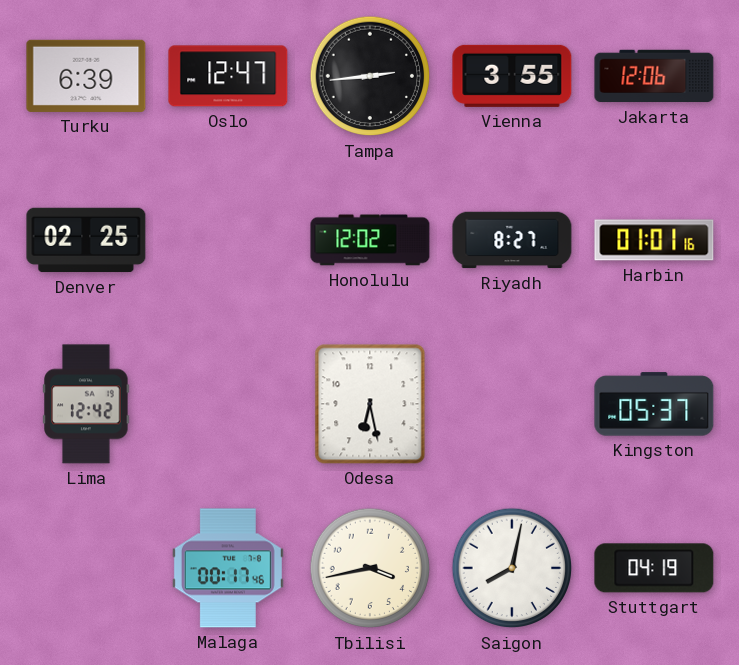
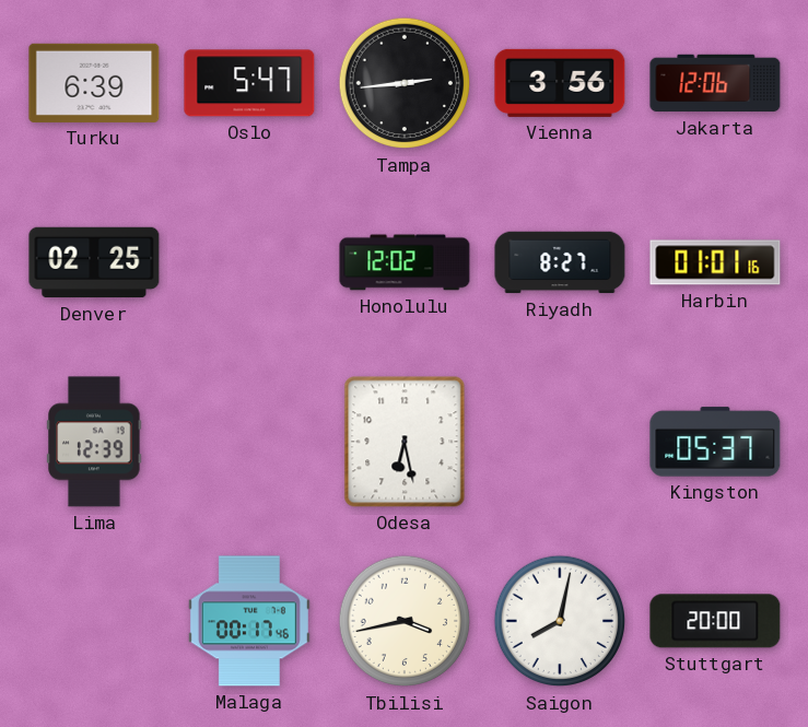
Oslo: 12:47 -> 5:47 (249, 83)
Vienna: 3:55 -> 3:56 (560, 83)
Lima: 12:42 -> 12:39 (94, 442)
Stuttgart: 04:19 -> 20:00 (715, 621)
